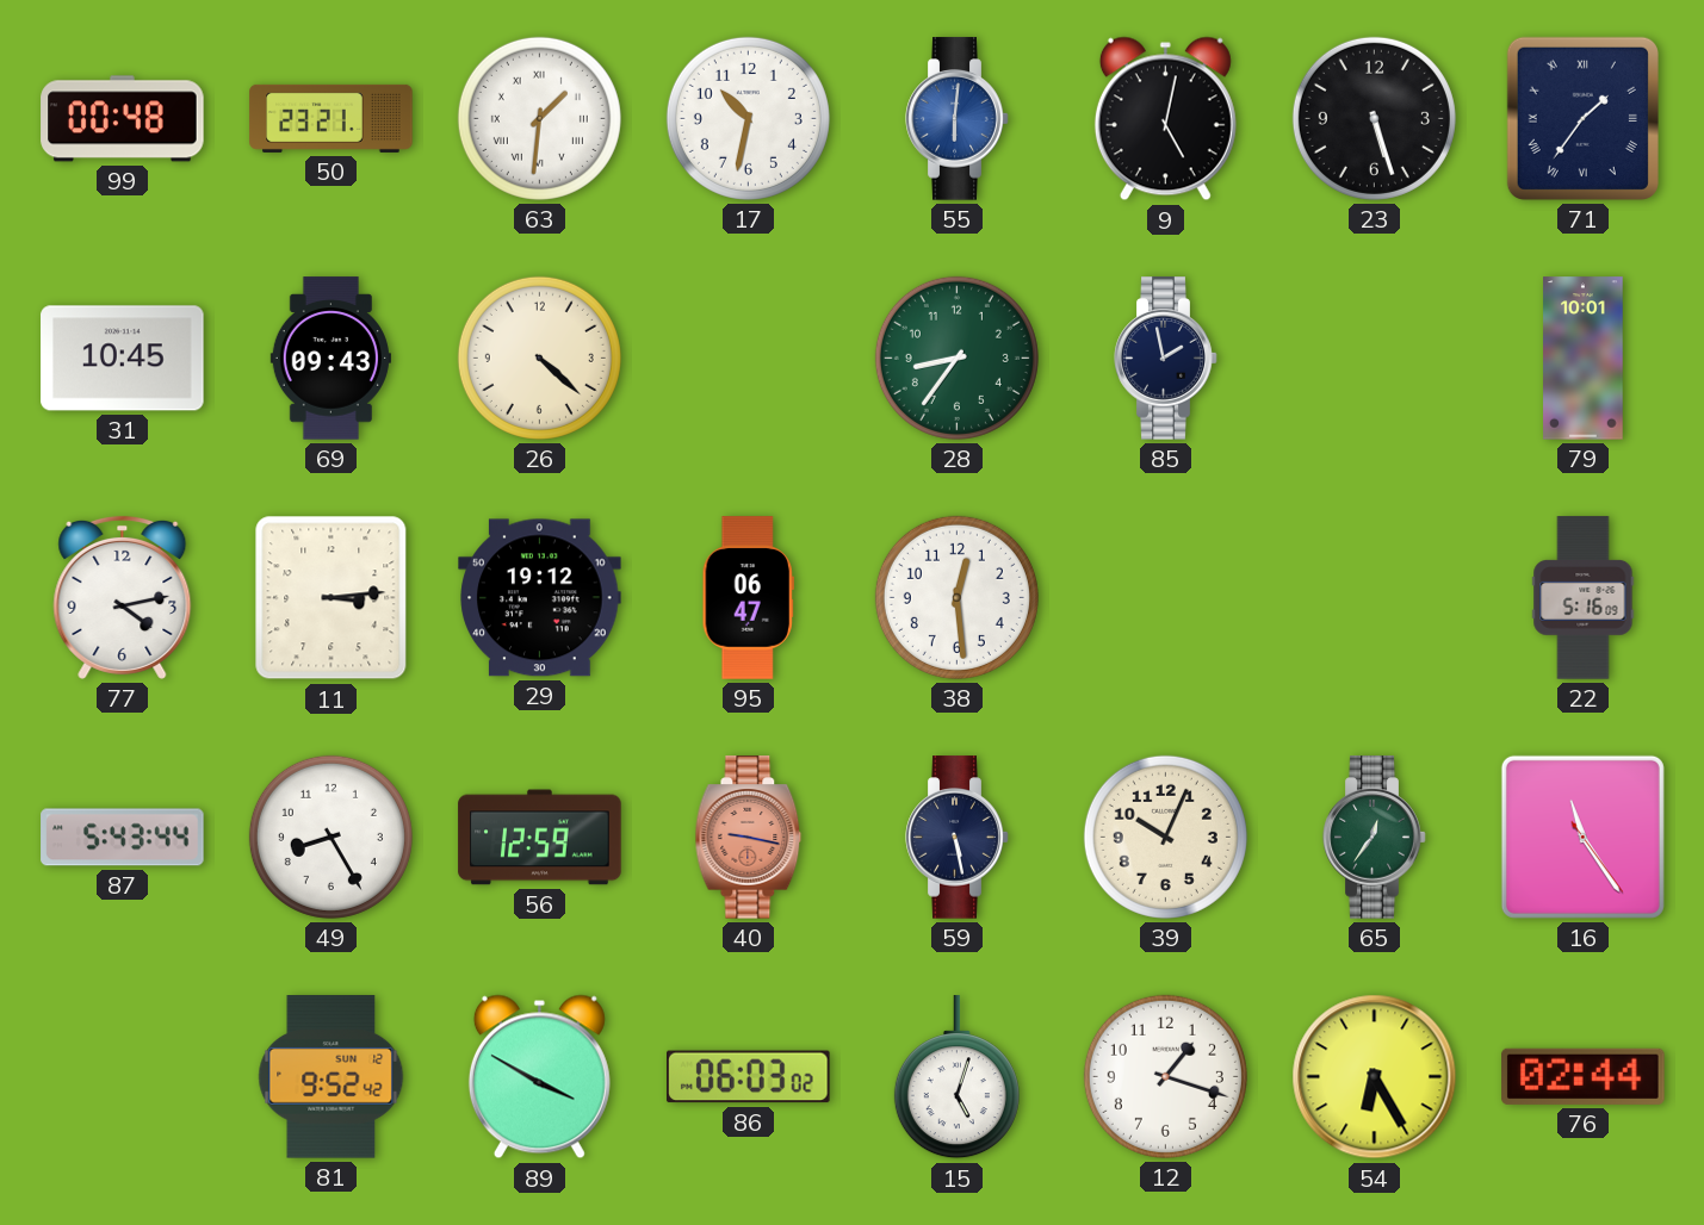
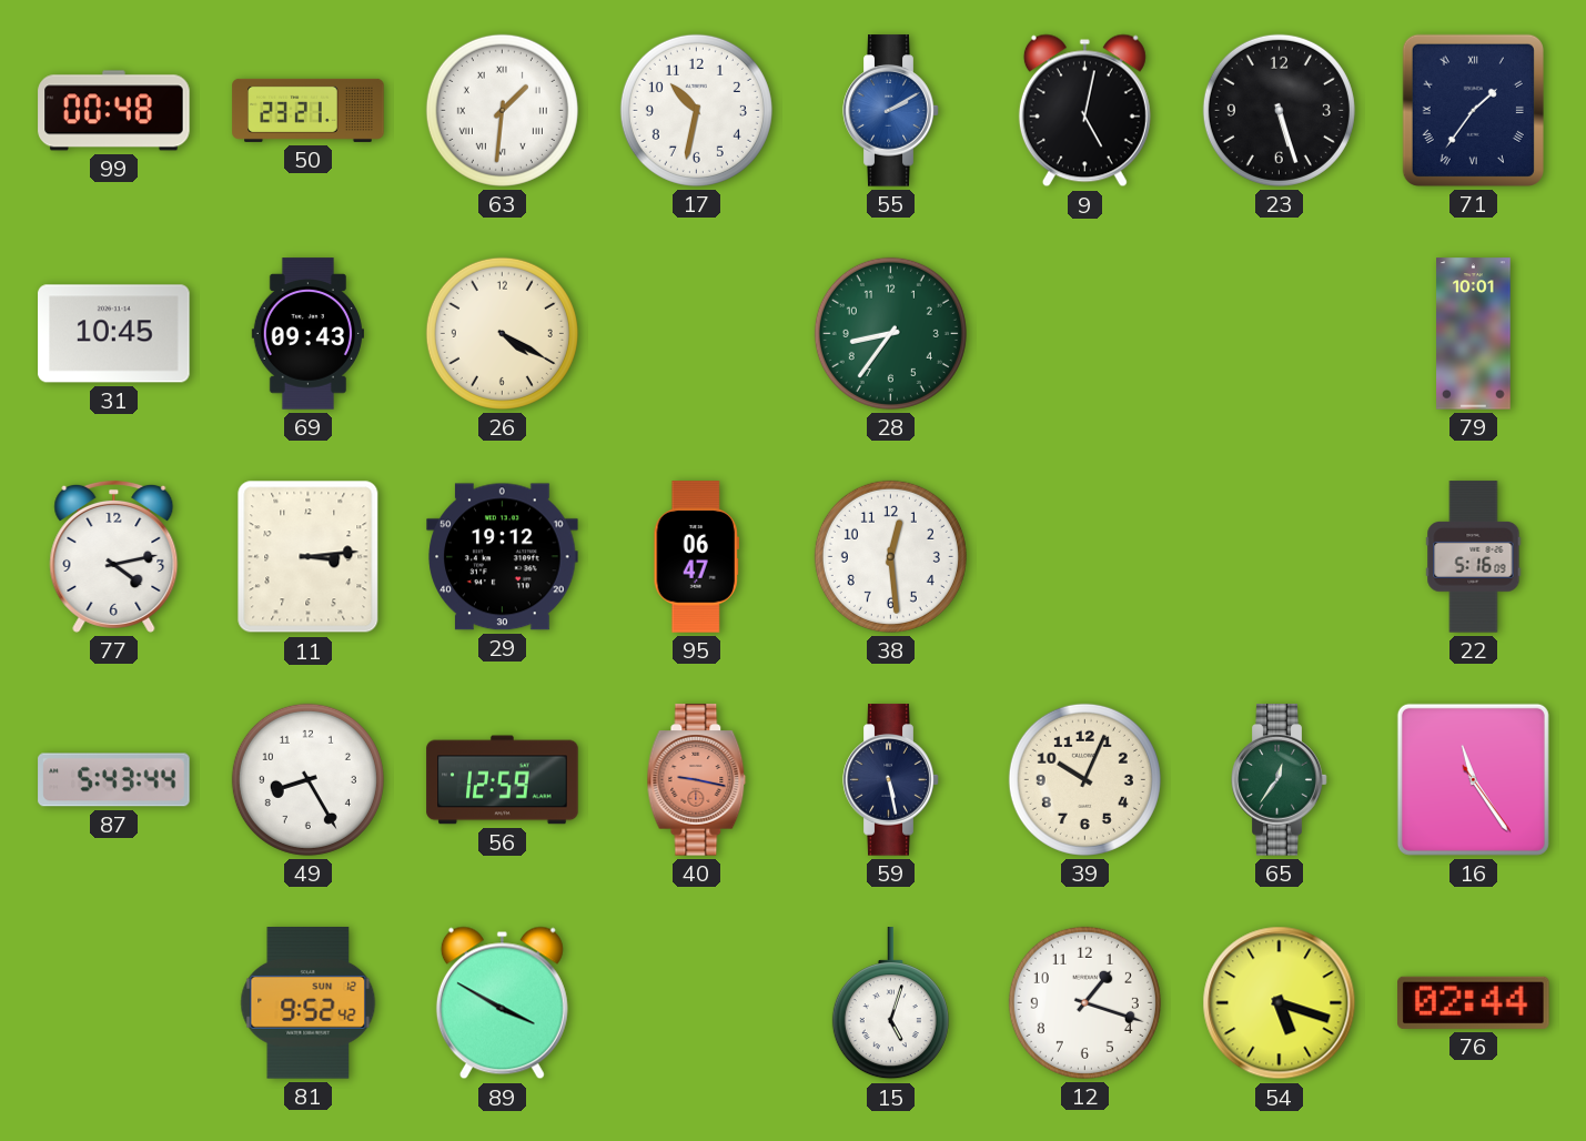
55: 6:01 -> 2:10 (891, 111)
26: 4:22 -> 4:20 (502, 333)
85: 1:58 -> none (1166, 359)
86: 06:03 -> none (749, 1077)
54: 6:25 -> 5:18 (1280, 1003)
